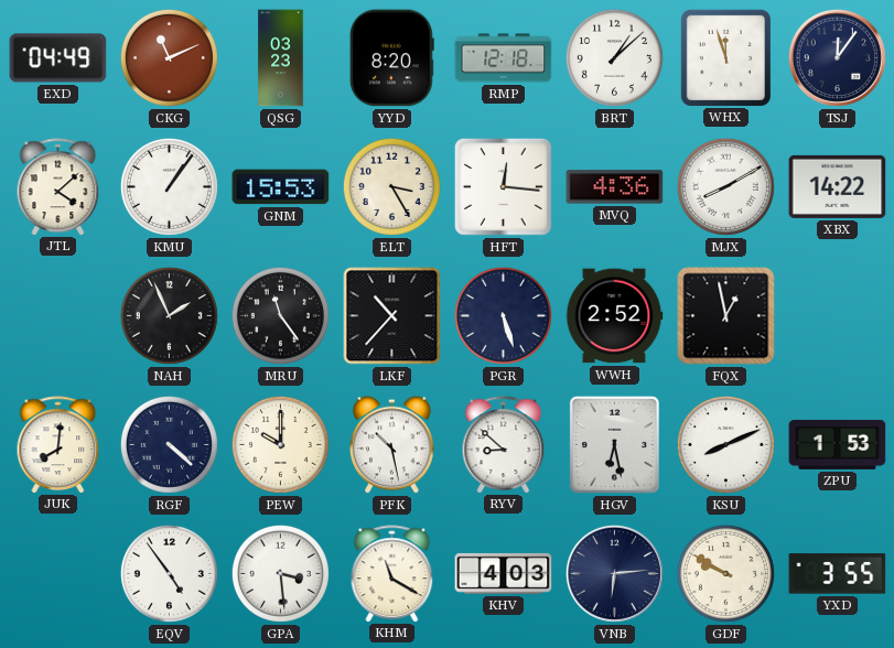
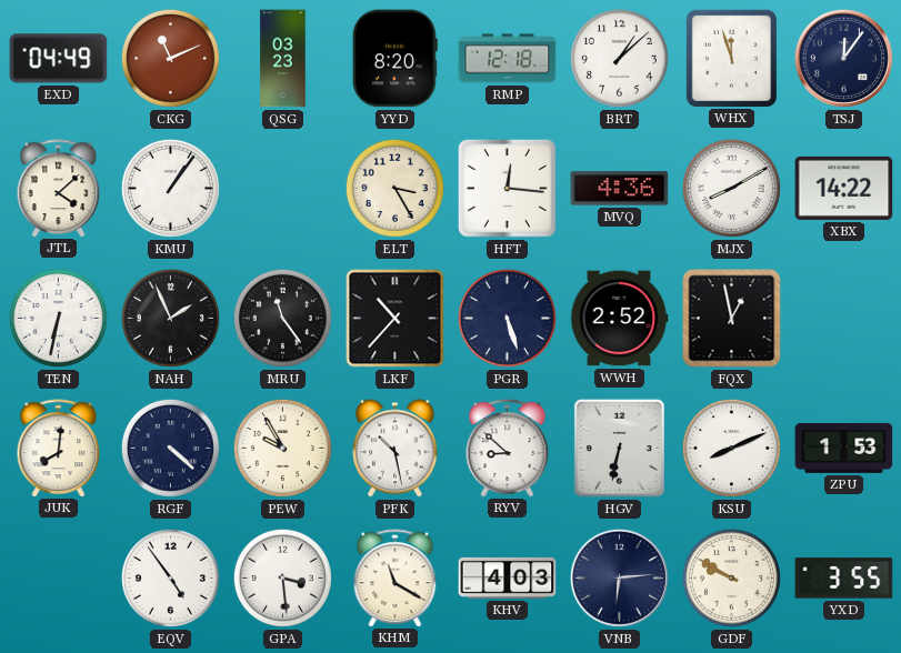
GNM: 15:53 -> none (281, 187)
TEN: none -> 6:32 (58, 318)
PEW: 10:00 -> 9:55 (282, 448)
HGV: 6:28 -> 6:32 (619, 448)
